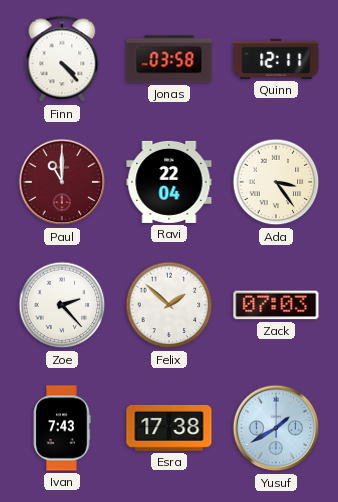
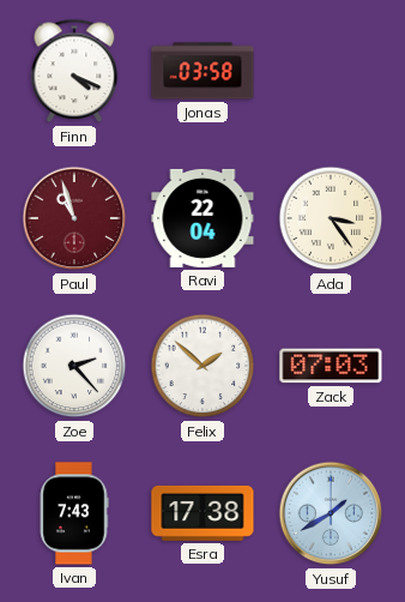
Finn: 4:23 -> 4:19 (74, 71)
Quinn: 12:11 -> none (276, 59)
Paul: 11:00 -> 10:57 (74, 218)
